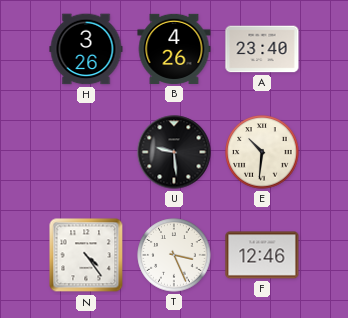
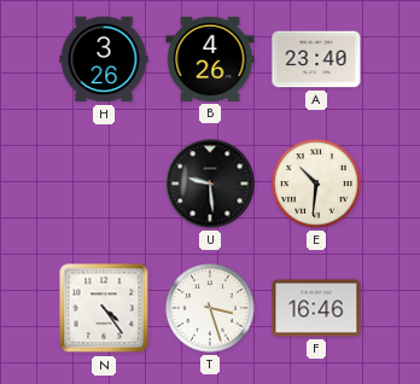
T: 3:26 -> 3:27 (210, 308)
F: 12:46 -> 16:46 (316, 308)
